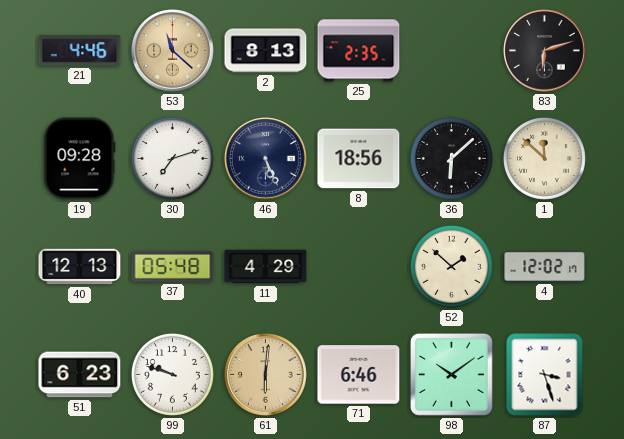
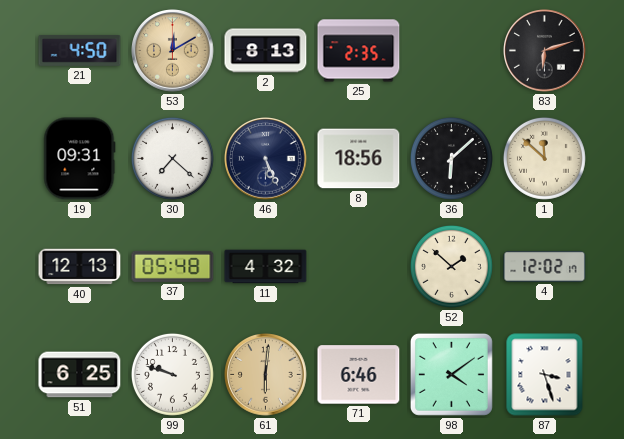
21: 4:46 -> 4:50 (80, 51)
53: 11:22 -> 12:10 (173, 51)
19: 09:28 -> 09:31 (80, 159)
30: 7:12 -> 7:22 (172, 158)
11: 4:29 -> 4:32 (266, 267)
51: 6:23 -> 6:25 (80, 375)
98: 10:09 -> 4:09 (451, 374)
